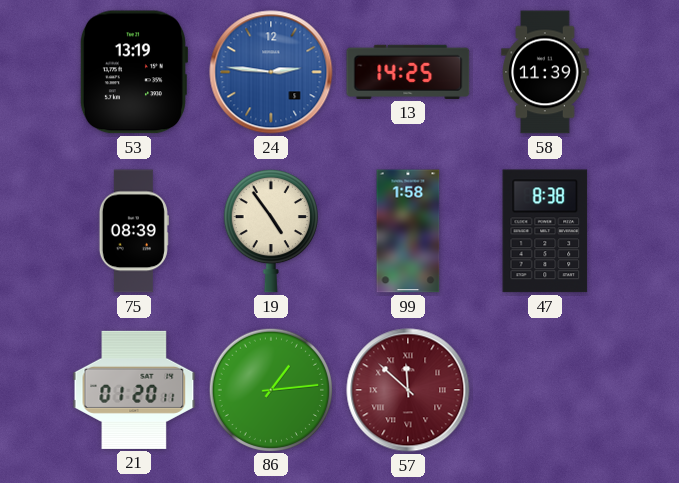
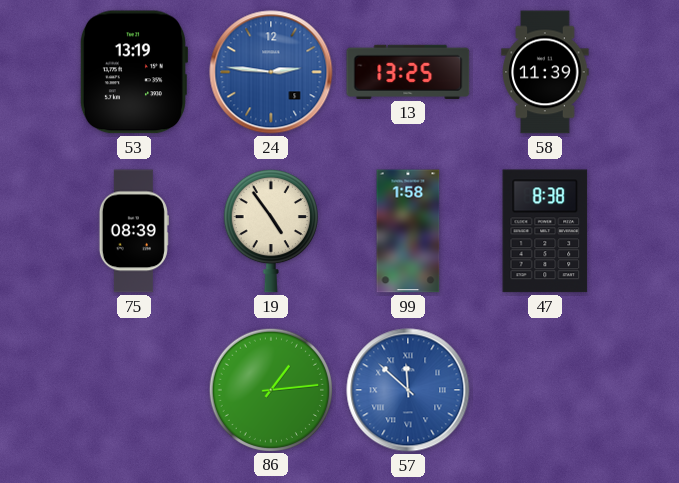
13: 14:25 -> 13:25 (408, 72)
21: 01:20 -> none (134, 390)
57 dial: burgundy -> blue (408, 390)
